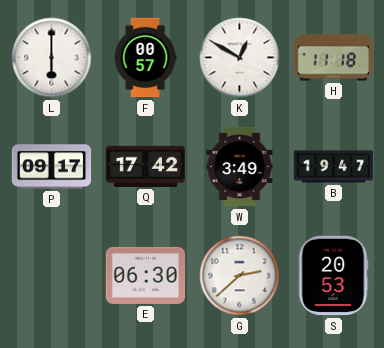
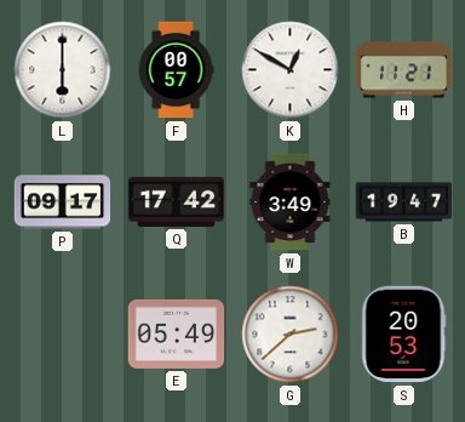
H: 11:18 -> 11:21 (404, 70)
E: 06:30 -> 05:49 (177, 333)
